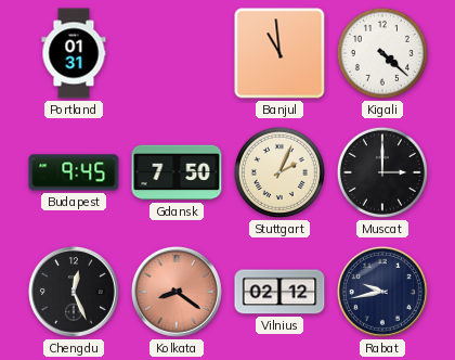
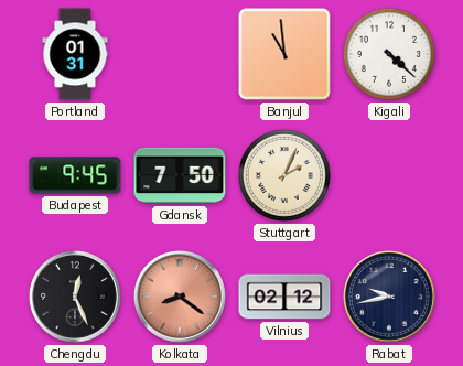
Muscat: 3:00 -> none (382, 172)
